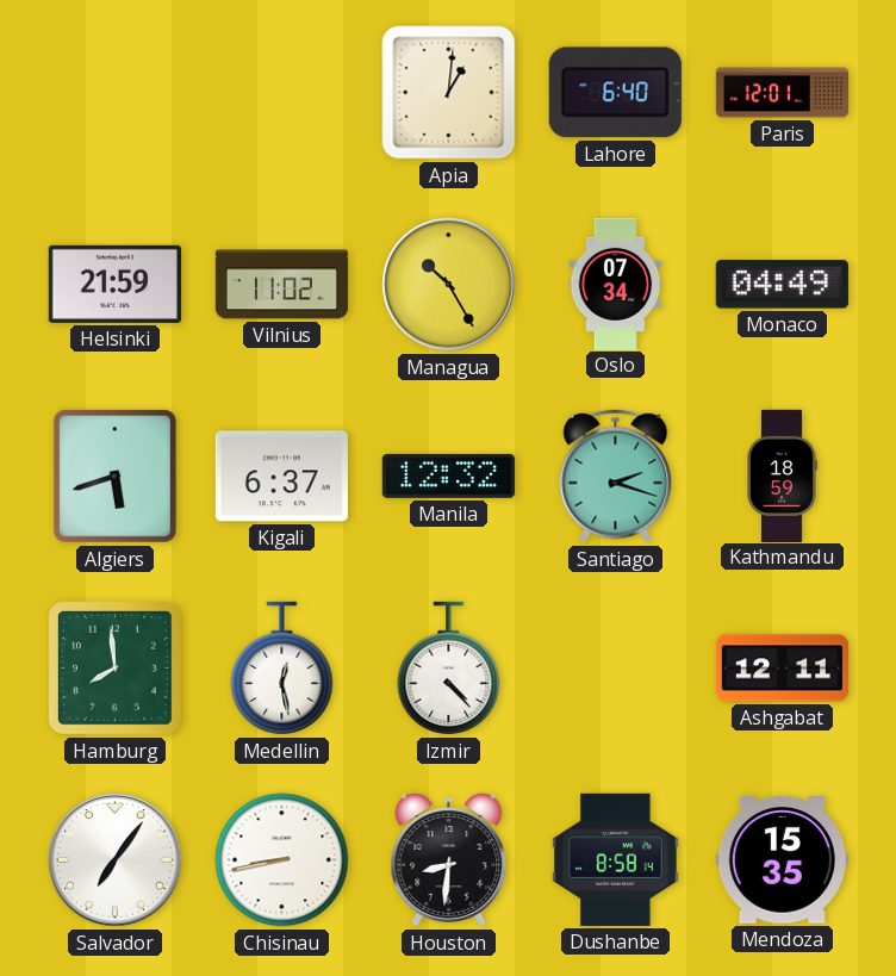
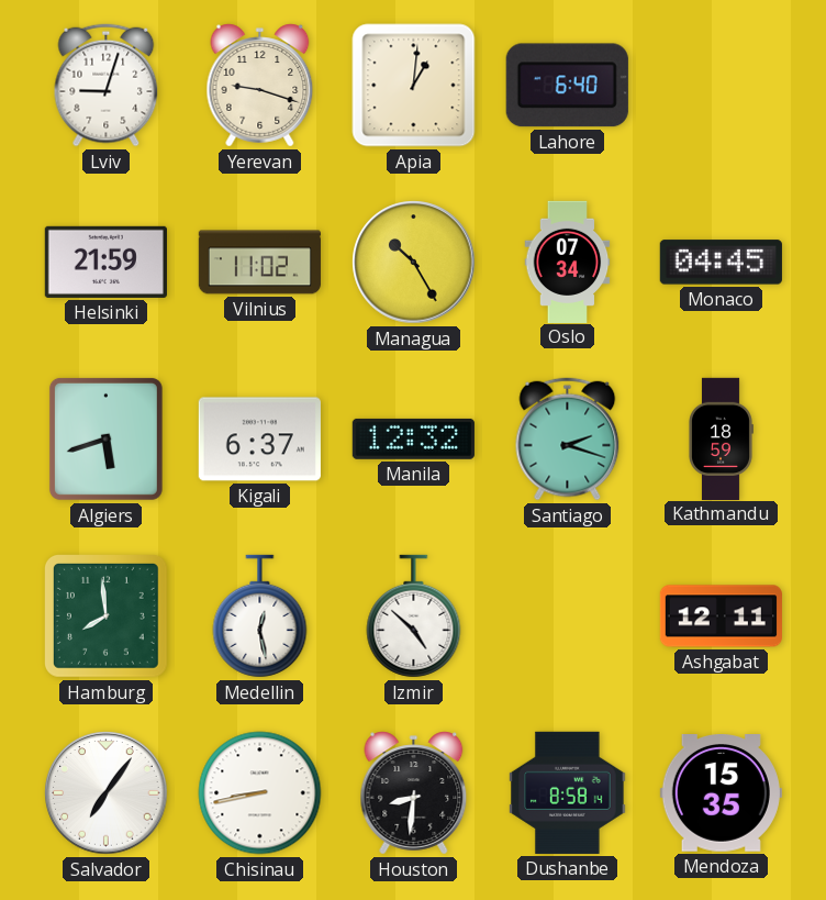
Lviv: none -> 9:03 (107, 86)
Yerevan: none -> 9:18 (260, 86)
Paris: 12:01 -> none (782, 93)
Monaco: 04:49 -> 04:45 (721, 263)
Izmir: 4:23 -> 4:52 (414, 616)
